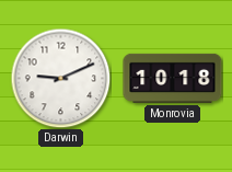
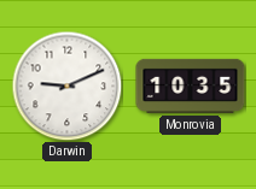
Monrovia: 10:18 -> 10:35 (191, 85)
